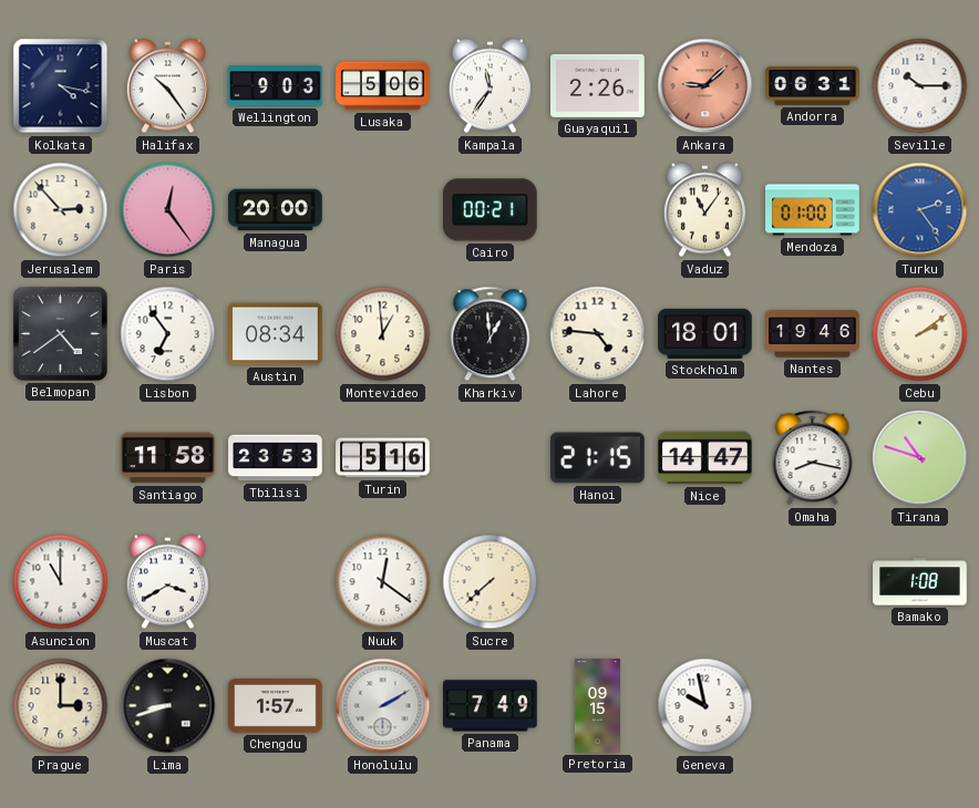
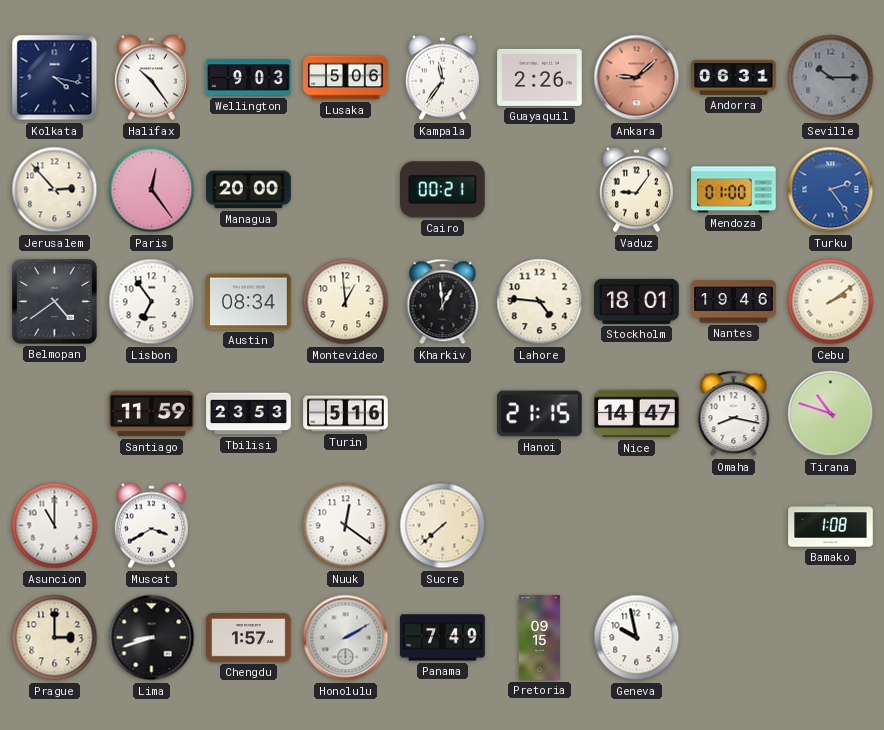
Seville dial: white -> grey (831, 78)
Vaduz: 11:06 -> 9:06 (636, 190)
Santiago: 11:58 -> 11:59 (152, 414)
